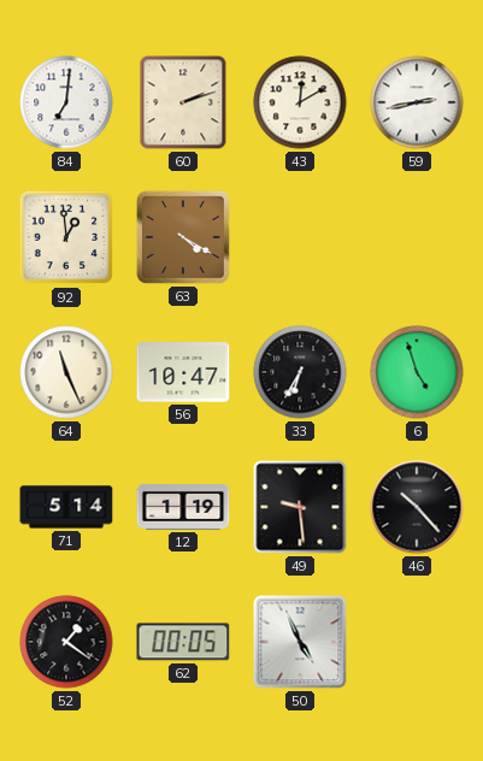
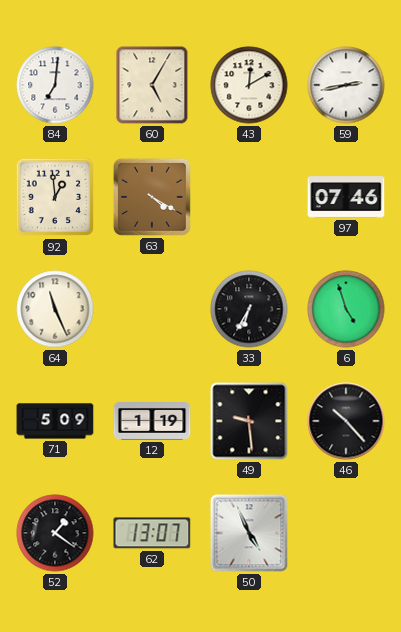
60: 2:12 -> 5:05 (152, 85)
97: none -> 07:46 (346, 197)
56: 10:47 -> none (183, 372)
71: 5:14 -> 5:09 (55, 421)
62: 00:05 -> 13:07 (152, 533)
